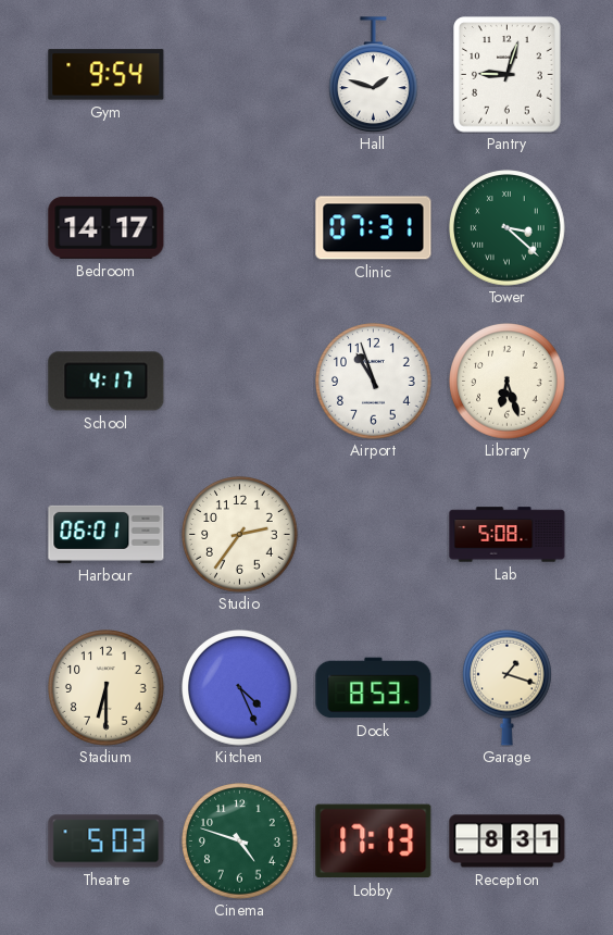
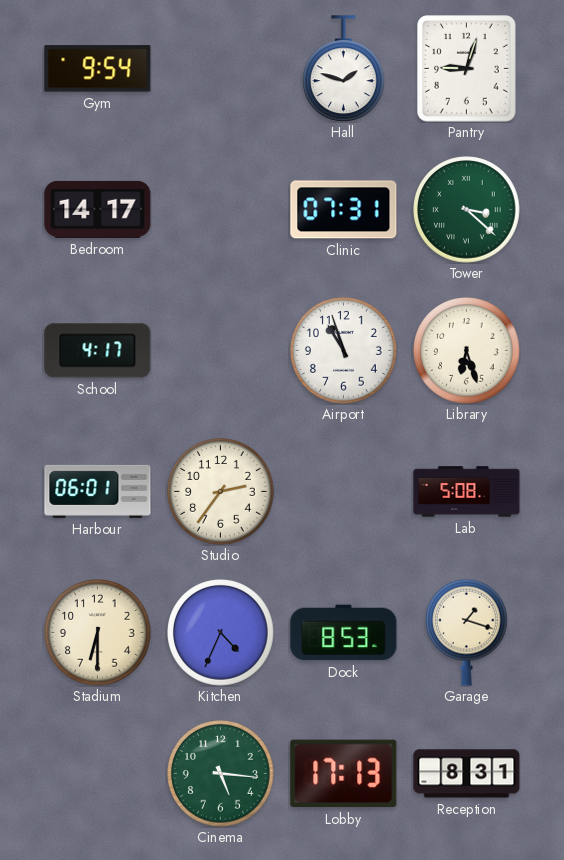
Kitchen: 4:26 -> 4:34 (221, 633)
Theatre: 5:03 -> none (107, 841)
Cinema: 4:48 -> 5:16 (221, 774)
